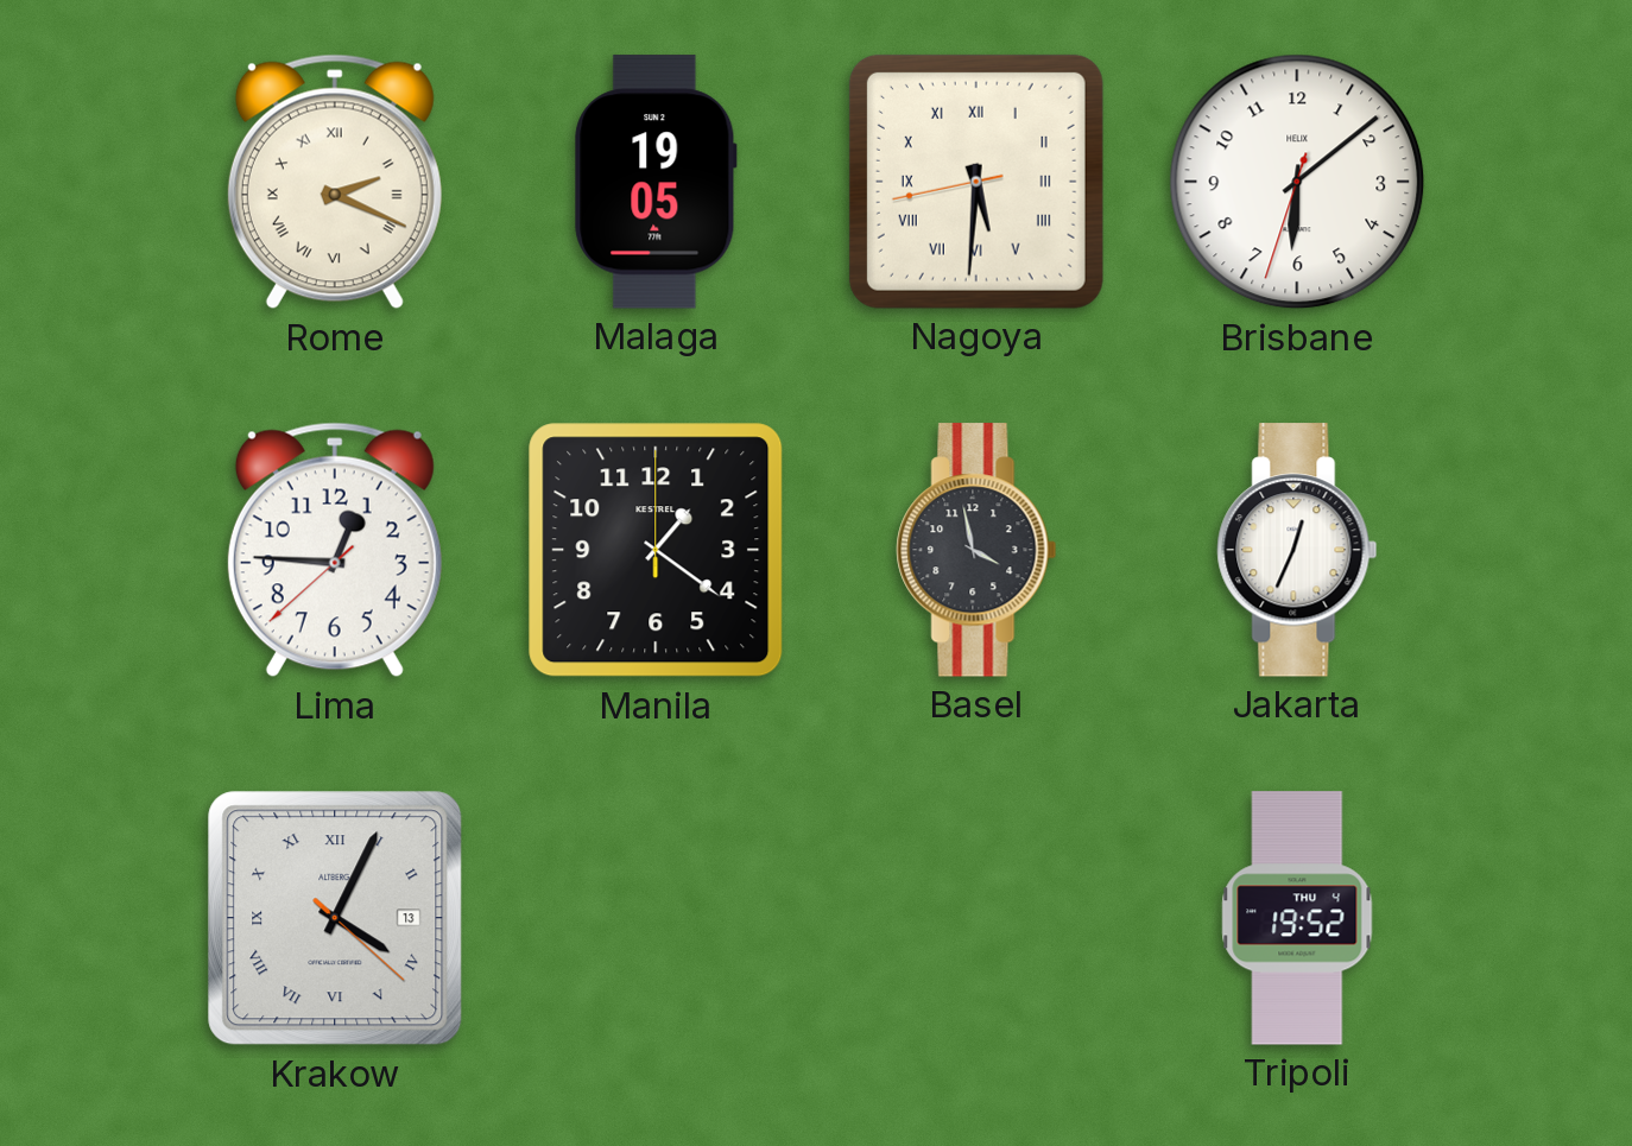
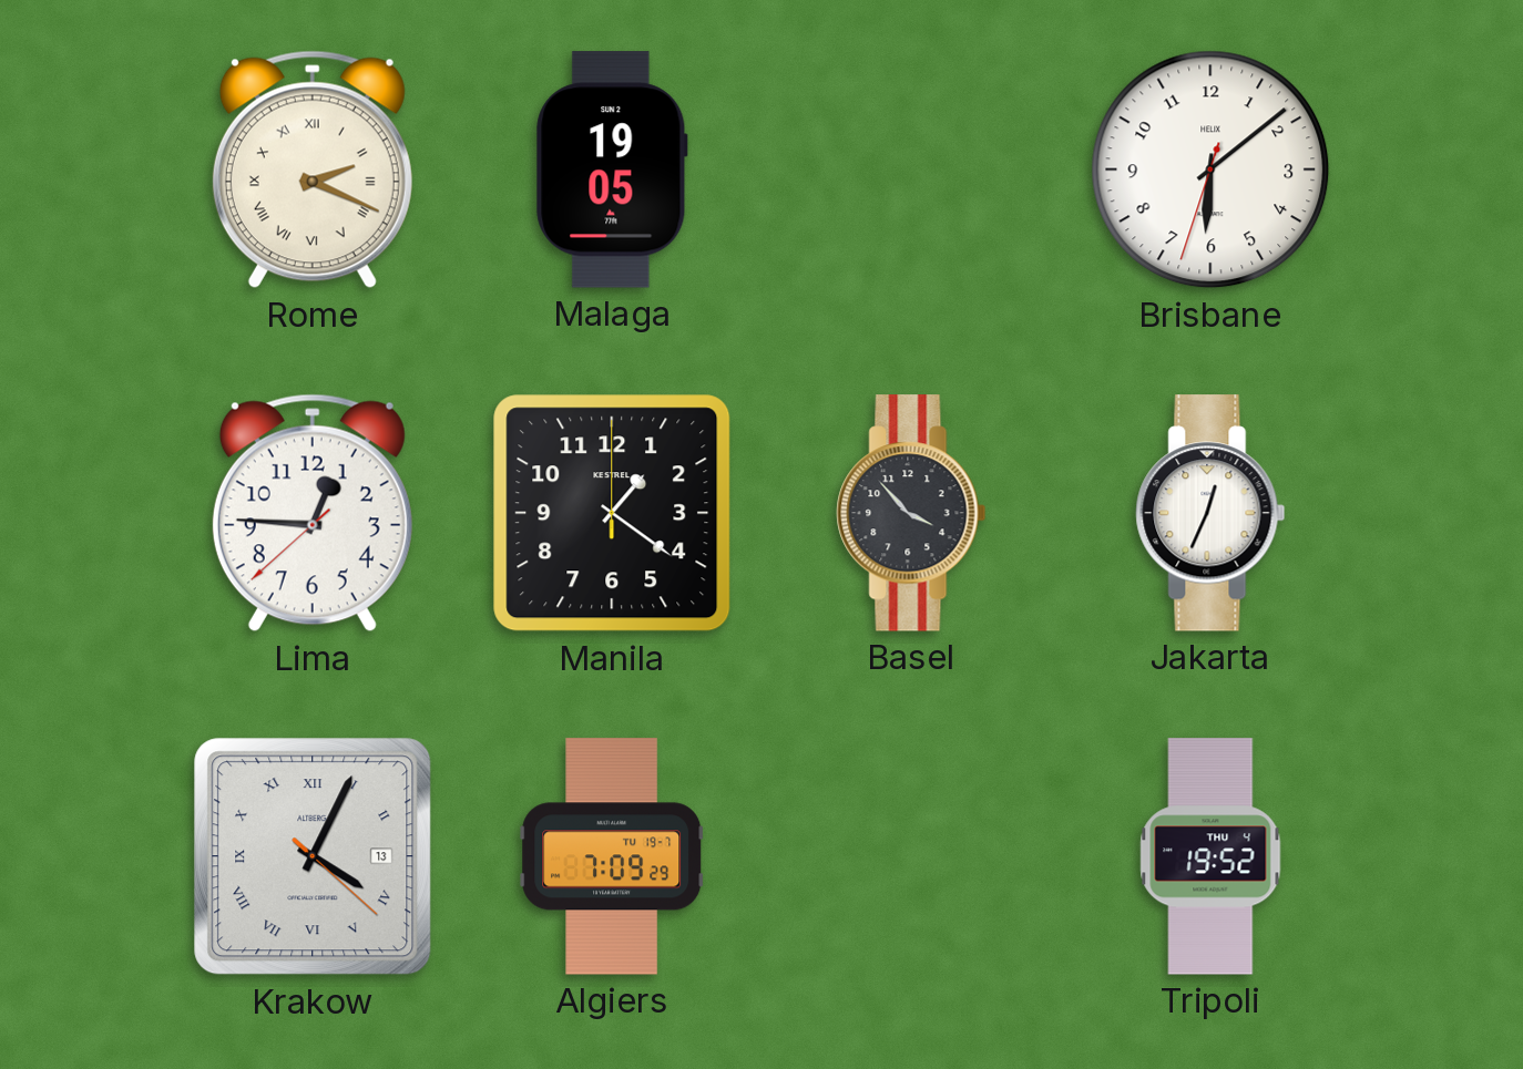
Nagoya: 5:30 -> none (976, 182)
Basel: 3:58 -> 3:53 (911, 513)
Algiers: none -> 7:09 (612, 856)
